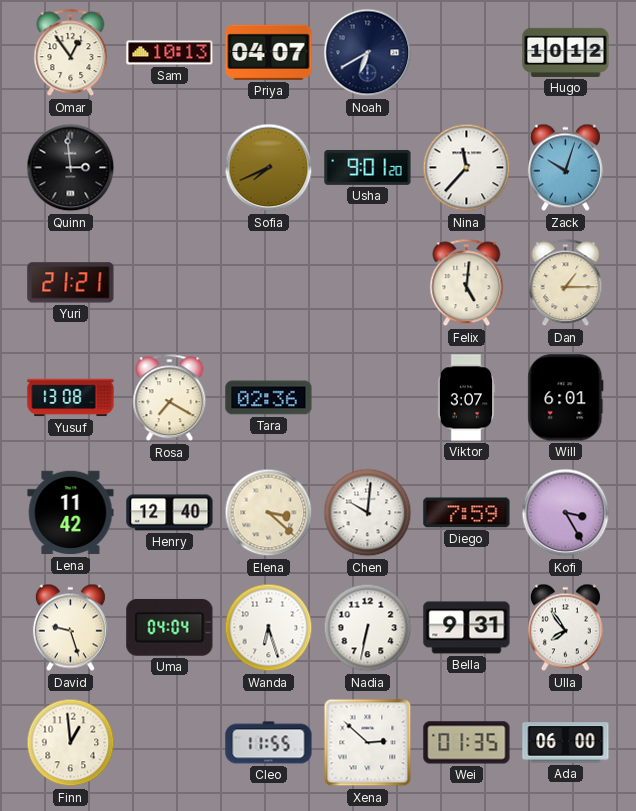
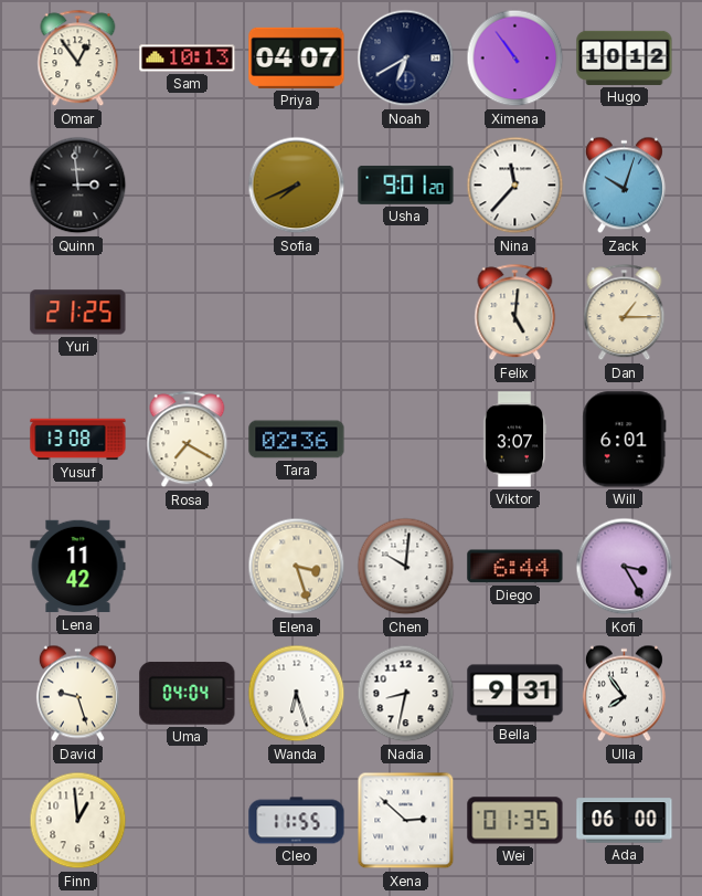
Ximena: none -> 10:54 (515, 59)
Yuri: 21:21 -> 21:25 (78, 313)
Henry: 12:40 -> none (170, 513)
Elena: 3:22 -> 3:27 (297, 567)
Diego: 7:59 -> 6:44 (515, 567)
Nadia: 6:32 -> 8:32 (406, 694)
